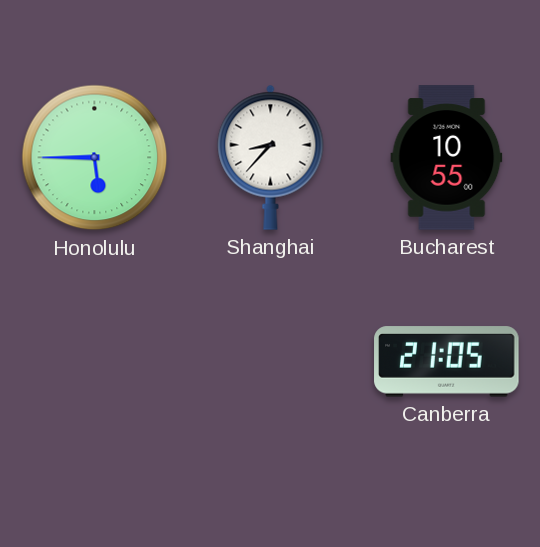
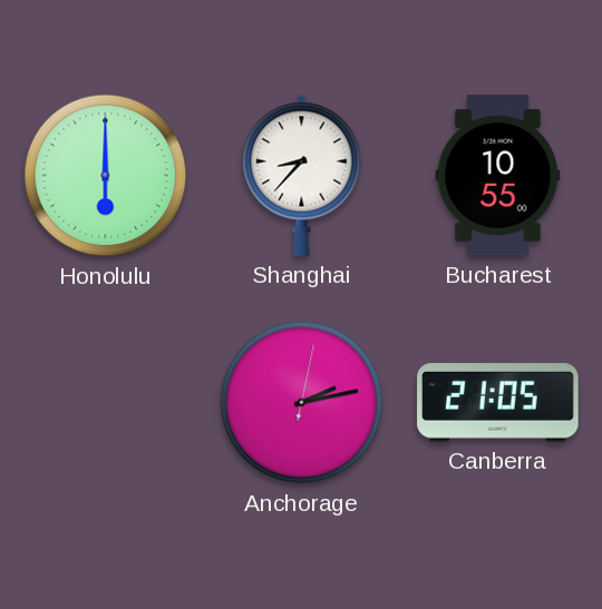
Honolulu: 5:45 -> 6:00 (106, 176)
Anchorage: none -> 2:13 (302, 403)
